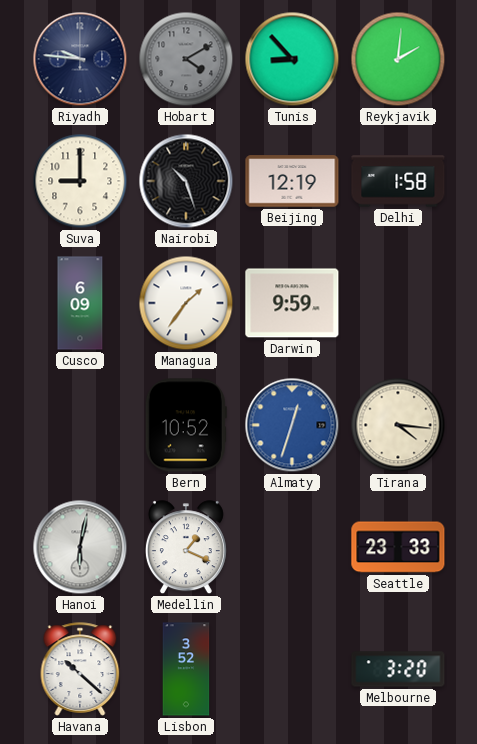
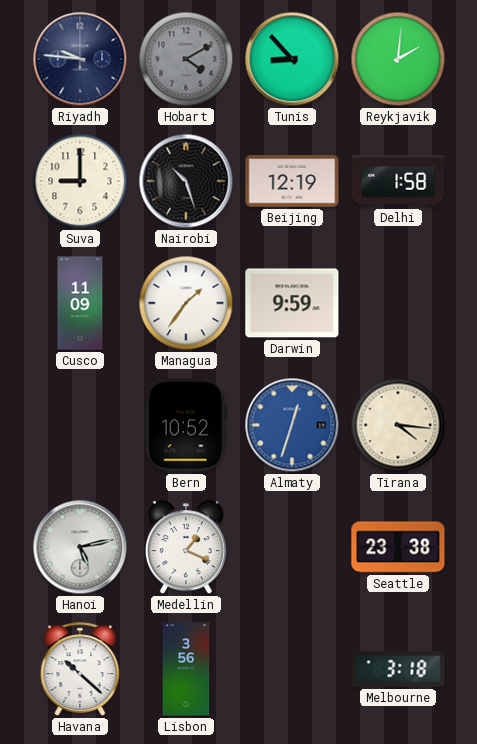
Cusco: 6:09 -> 11:09 (80, 303)
Hanoi: 6:02 -> 5:13 (80, 547)
Seattle: 23:33 -> 23:38 (398, 547)
Lisbon: 3:52 -> 3:56 (186, 669)
Melbourne: 3:20 -> 3:18 (398, 669)
